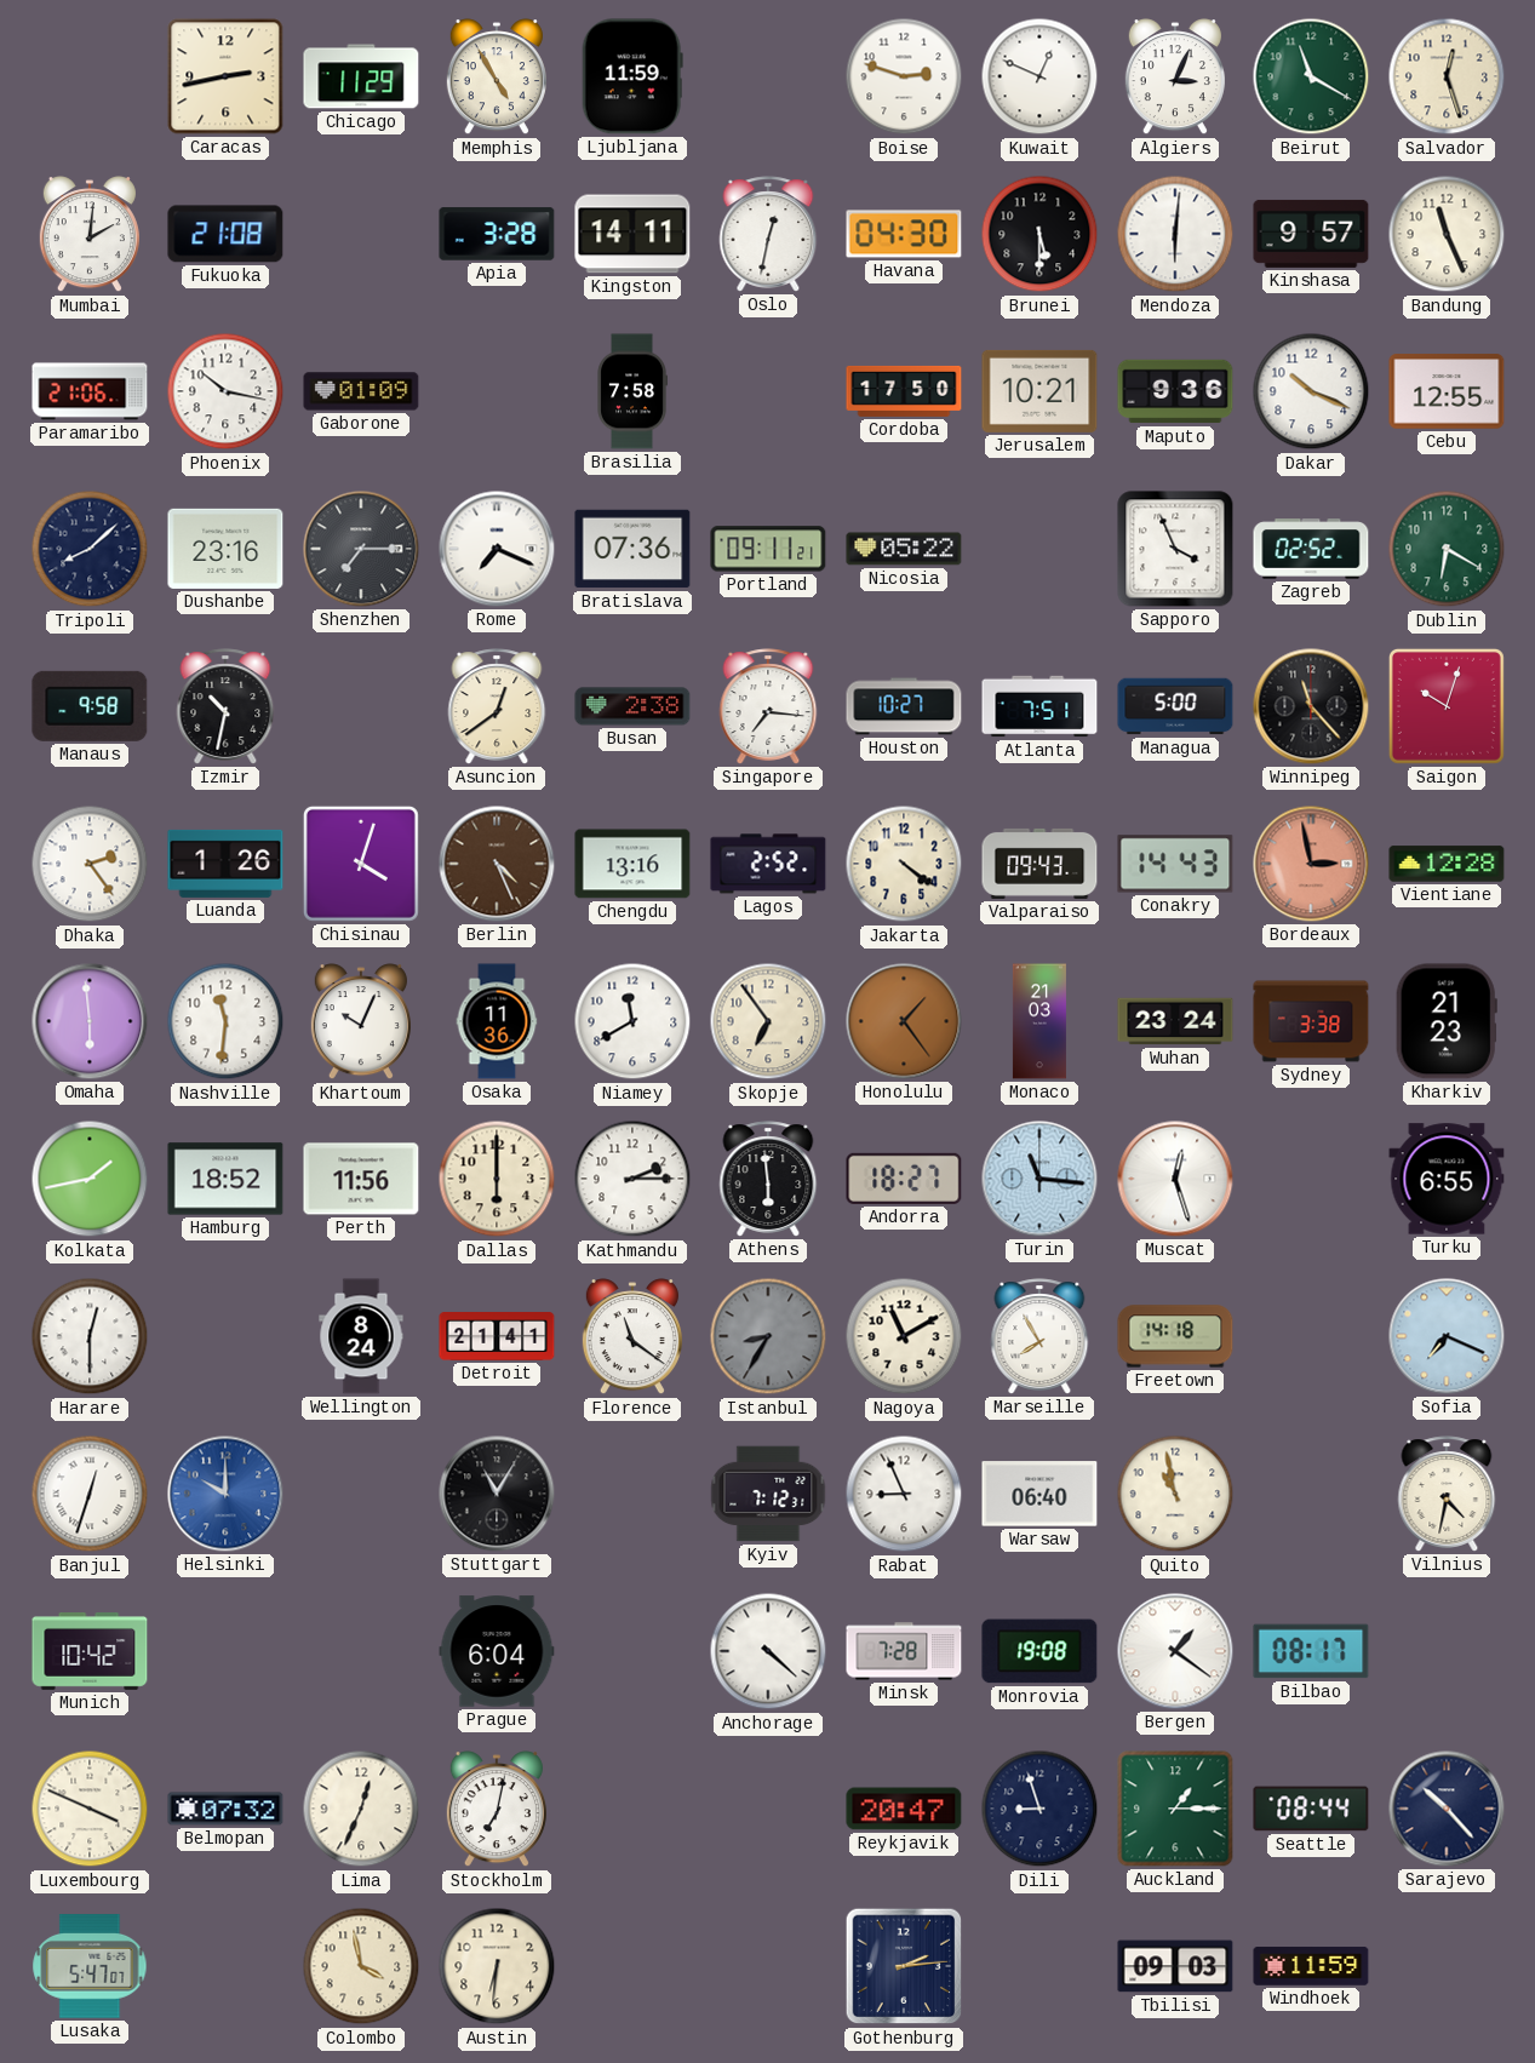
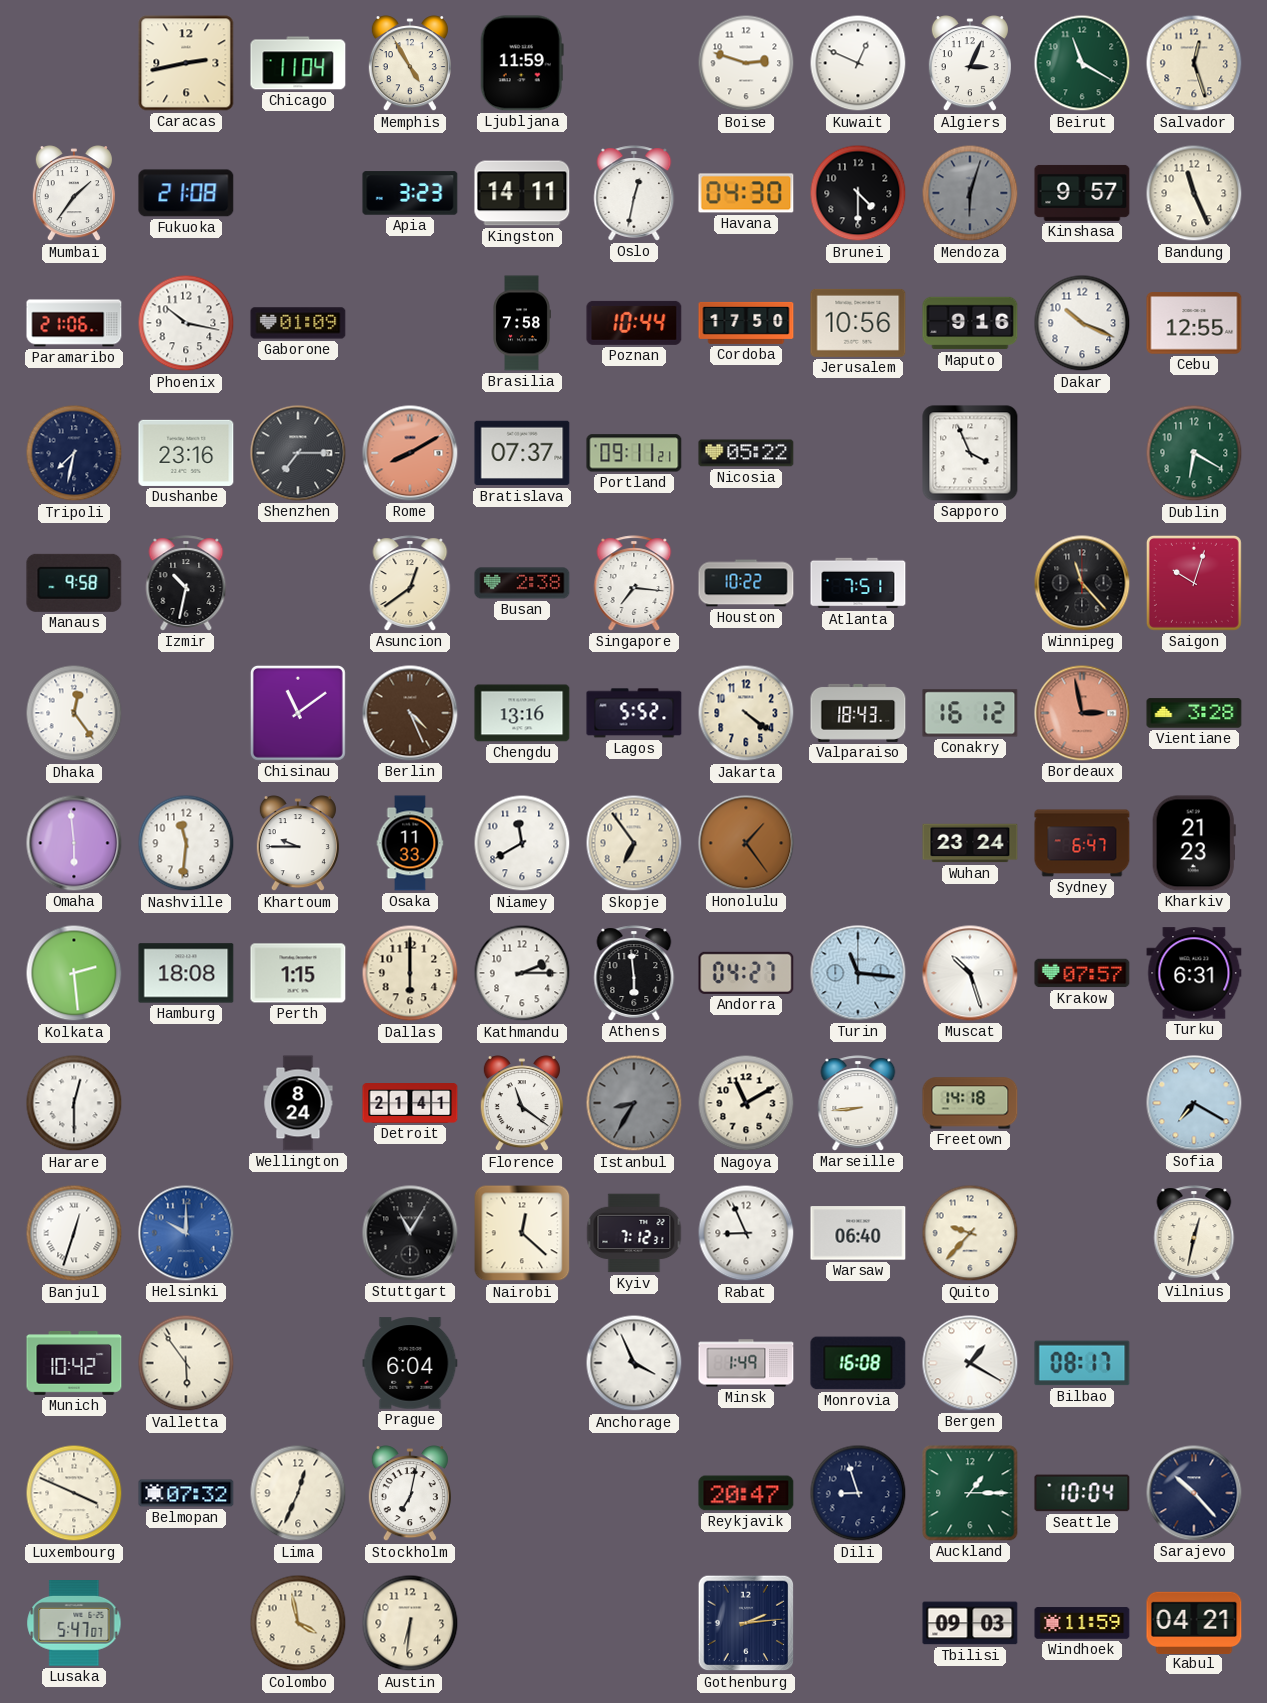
Chicago: 11:29 -> 11:04 (298, 63)
Mumbai: 2:01 -> 1:36 (74, 194)
Apia: 3:28 -> 3:23 (410, 193)
Brunei: 5:30 -> 4:30 (858, 193)
Mendoza: 6:01 -> 6:03 (970, 193)
Mendoza dial: white -> grey (970, 193)
Poznan: none -> 10:44 (634, 323)
Jerusalem: 10:21 -> 10:56 (858, 323)
Maputo: 9:36 -> 9:16 (970, 323)
Tripoli: 8:08 -> 7:32 (74, 453)
Rome: 7:19 -> 8:10 (410, 453)
Rome dial: white -> salmon (410, 453)
Bratislava: 07:36 -> 07:37 (522, 453)
Zagreb: 02:52 -> none (1311, 549)
Houston: 10:27 -> 10:22 (746, 583)
Managua: 5:00 -> none (1175, 706)
Dhaka: 2:24 -> 12:24 (74, 713)
Luanda: 1:26 -> none (225, 864)
Chisinau: 4:03 -> 11:09 (298, 713)
Lagos: 2:52 -> 5:52 (634, 713)
Valparaiso: 09:43 -> 18:43 (858, 713)
Conakry: 14:43 -> 16:12 (970, 713)
Vientiane: 12:28 -> 3:28 (1194, 713)
Khartoum: 10:04 -> 9:45 (298, 844)
Osaka: 11:36 -> 11:33 (410, 843)
Monaco: 21:03 -> none (1039, 1021)
Sydney: 3:38 -> 6:47 (1082, 843)
Kolkata: 1:43 -> 2:29 (74, 973)
Hamburg: 18:52 -> 18:08 (186, 973)
Perth: 11:56 -> 1:15 (298, 973)
Andorra: 18:27 -> 04:27 (746, 973)
Muscat: 12:27 -> 10:27 (970, 973)
Krakow: none -> 07:57 (1082, 973)
Turku: 6:55 -> 6:31 (1194, 973)
Marseille: 7:55 -> 8:44 (858, 1103)
Sofia: 7:19 -> 7:20 (1194, 1103)
Nairobi: none -> 12:22 (522, 1233)
Quito: 10:58 -> 9:37 (970, 1233)
Vilnius: 4:32 -> 12:32 (1194, 1233)
Valletta: none -> 5:54 (186, 1363)
Anchorage: 4:22 -> 3:56 (634, 1363)
Minsk: 7:28 -> 1:49 (746, 1363)
Monrovia: 19:08 -> 16:08 (858, 1363)
Bergen: 1:21 -> 1:20 (970, 1363)
Seattle: 08:44 -> 10:04 (1082, 1493)
Kabul: none -> 04:21 (1194, 1622)
